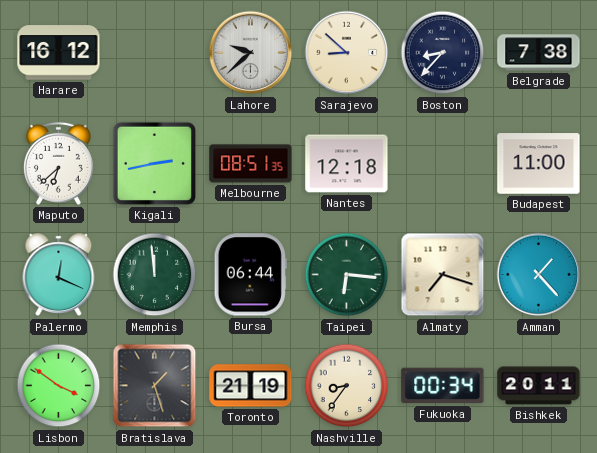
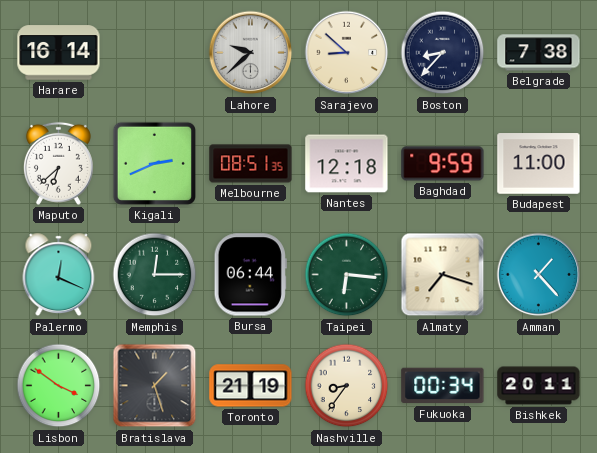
Harare: 16:12 -> 16:14 (59, 53)
Kigali: 2:43 -> 2:41 (154, 163)
Baghdad: none -> 9:59 (443, 164)
Memphis: 11:59 -> 12:15 (155, 275)
